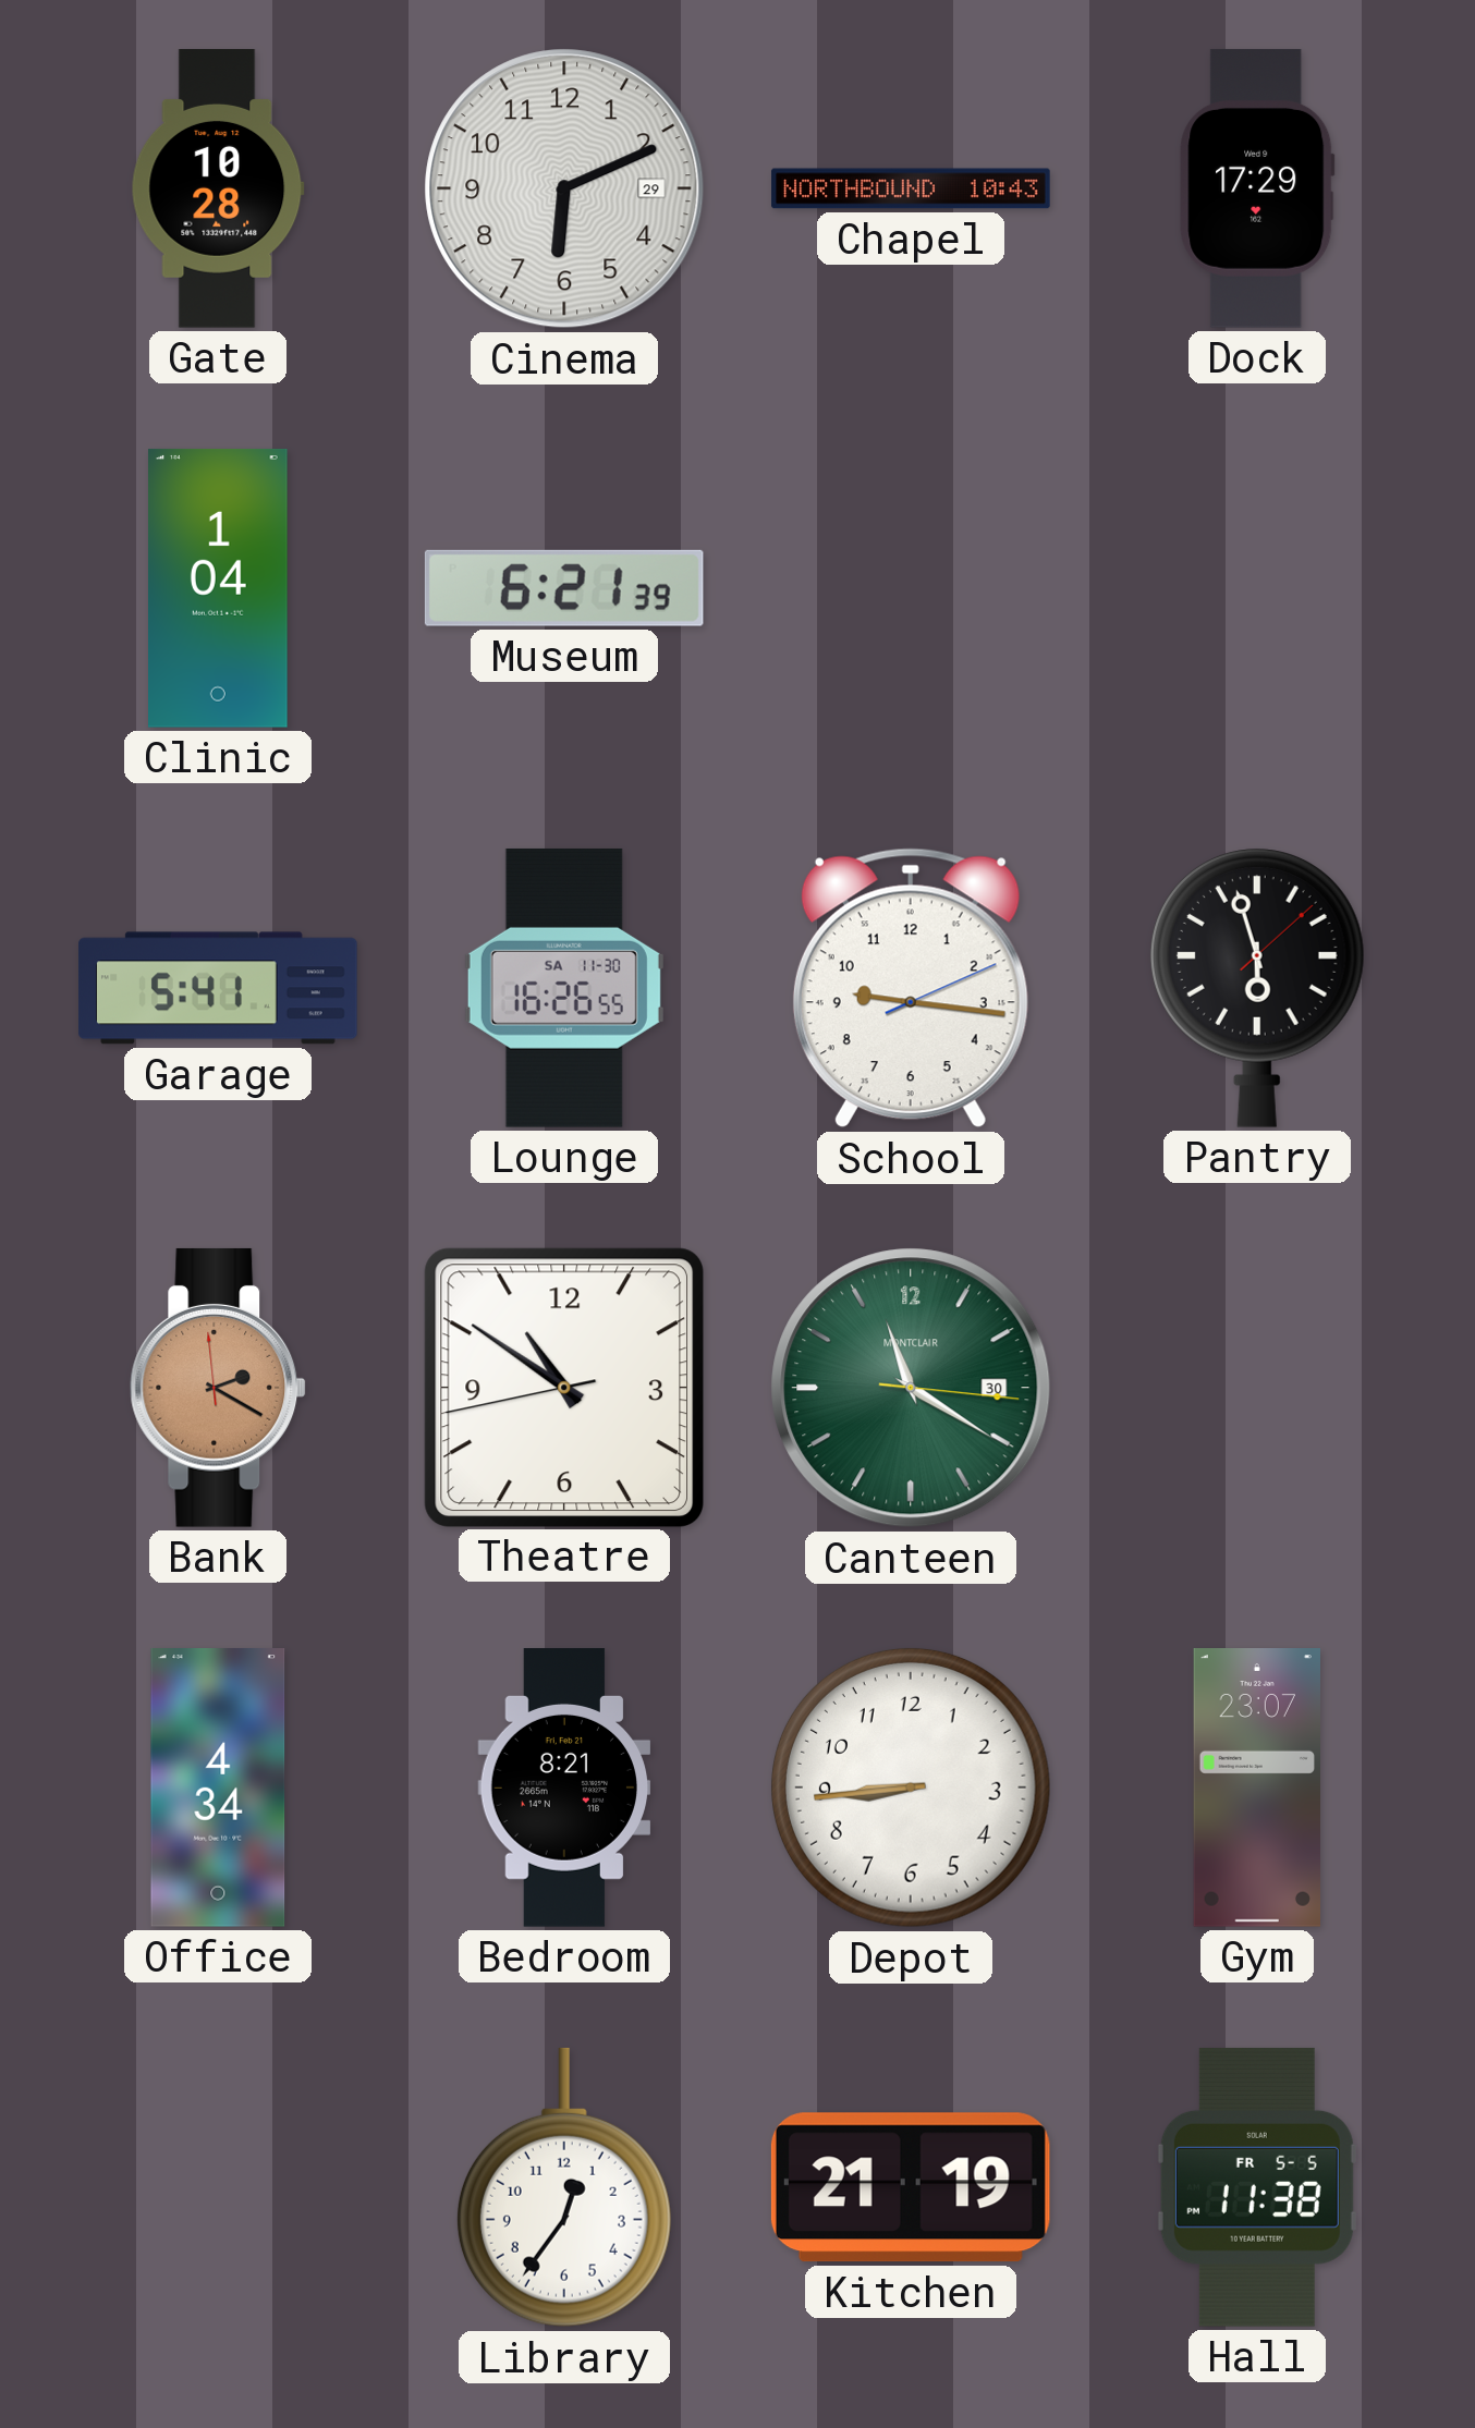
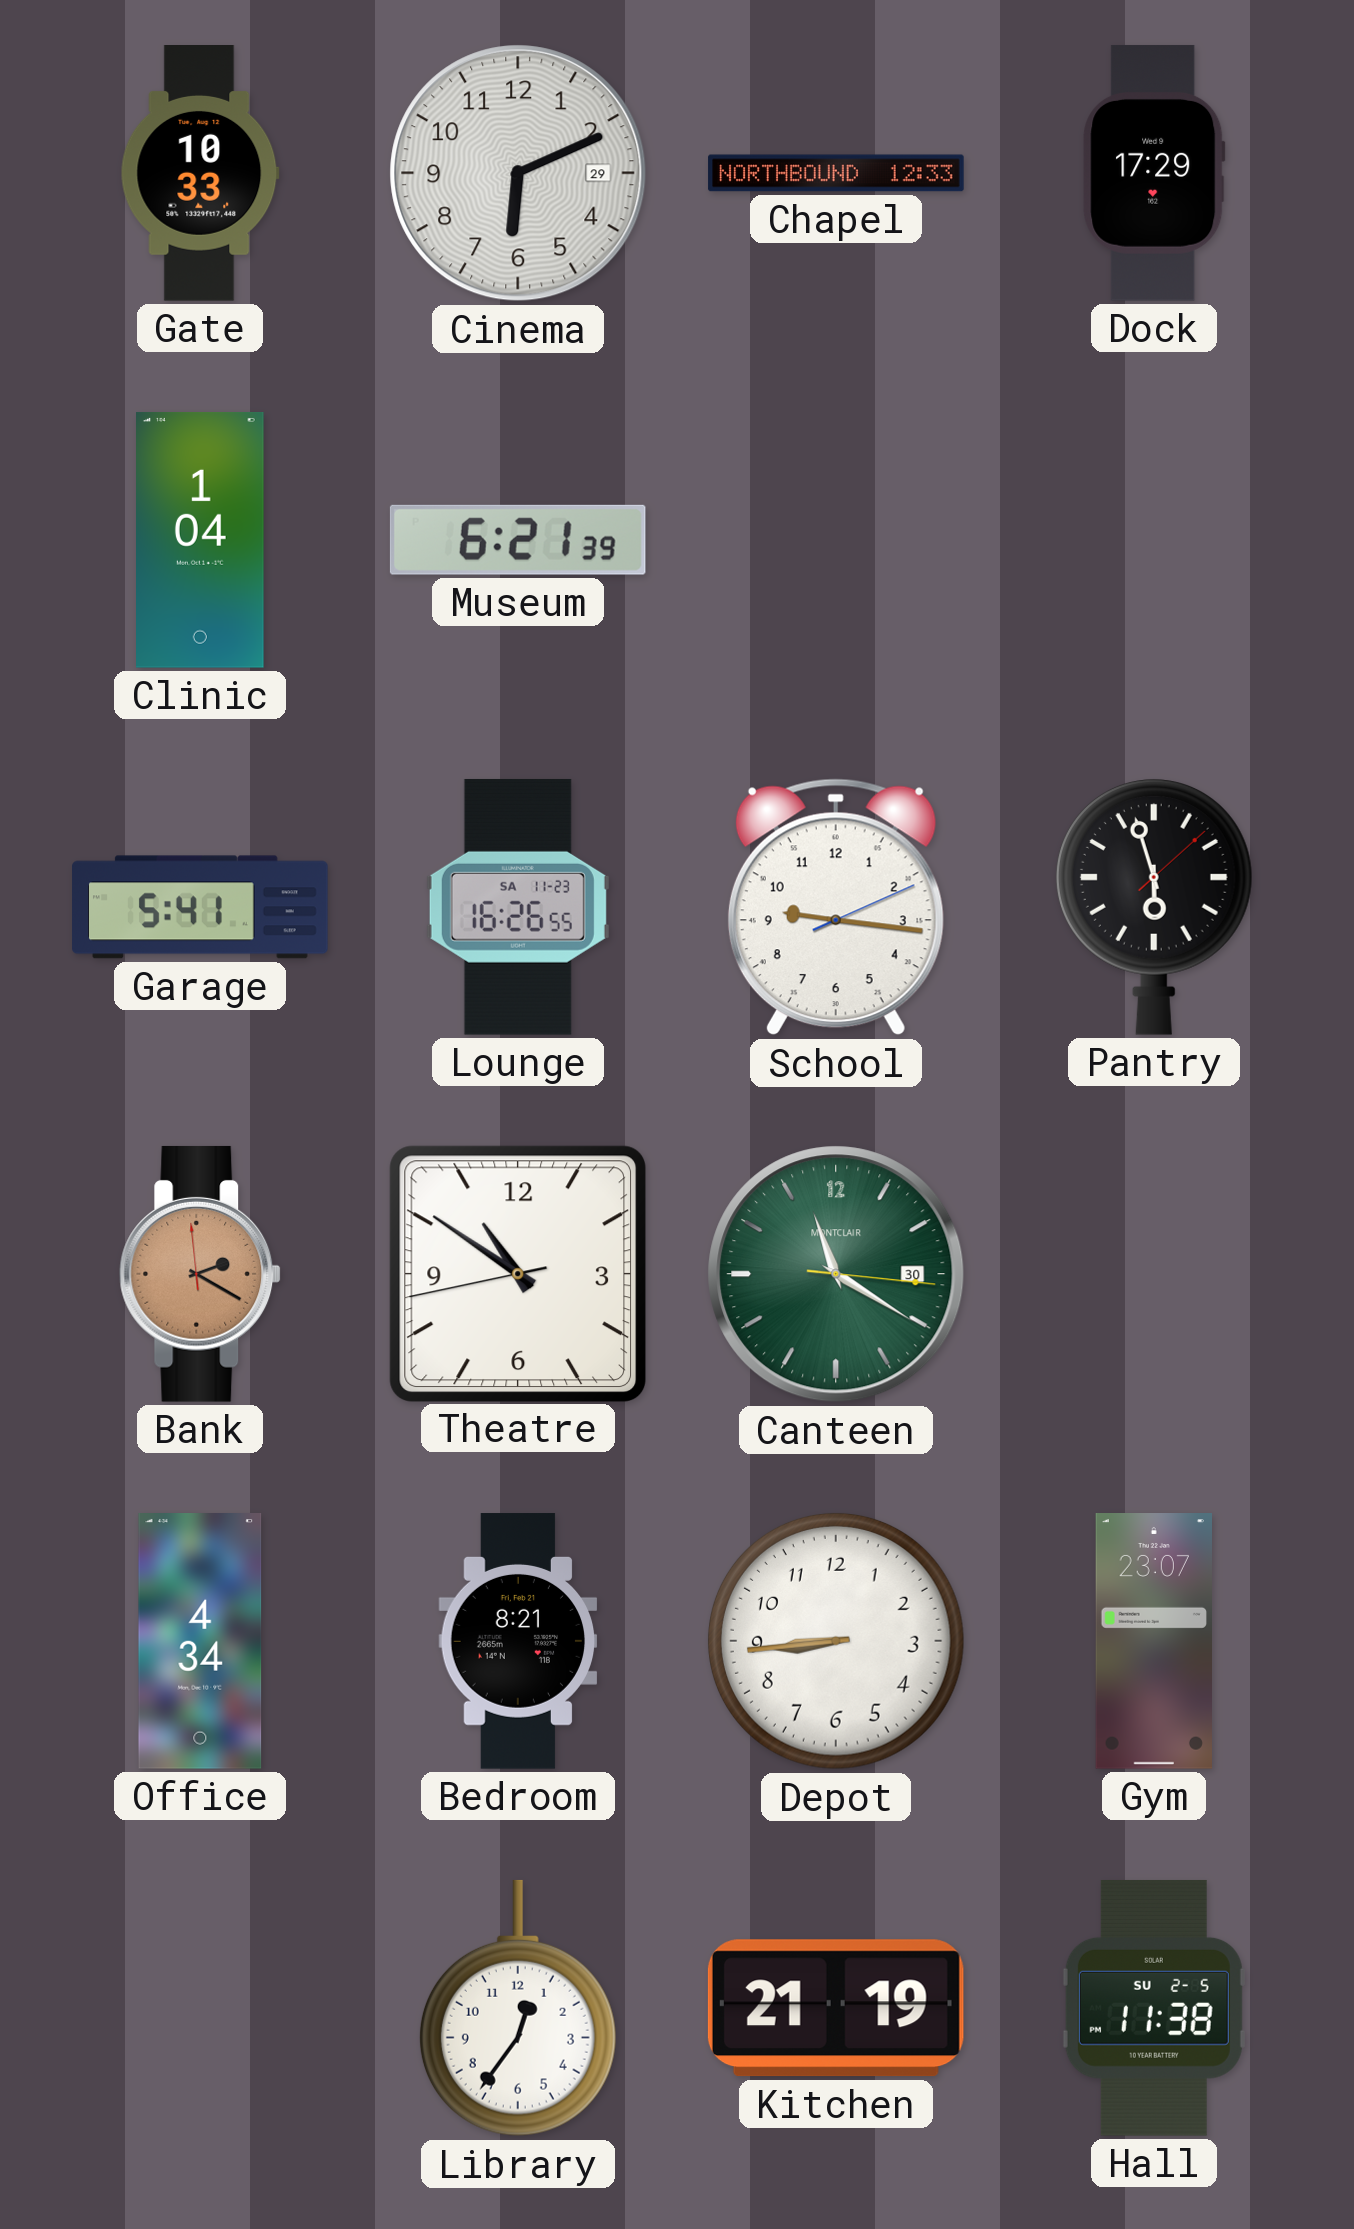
Gate: 10:28 -> 10:33 (200, 174)
Chapel: 10:43 -> 12:33 (836, 173)
Lounge date: SA 11-30 -> SA 11-23 (518, 907)
Hall date: FR 5-5 -> SU 2-5 (1154, 2008)
